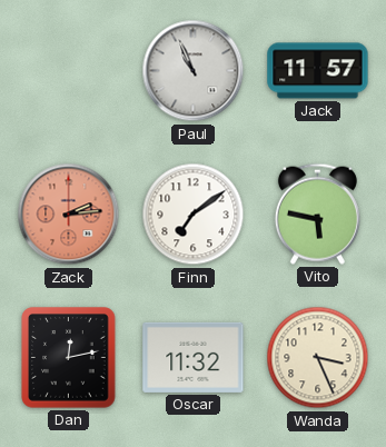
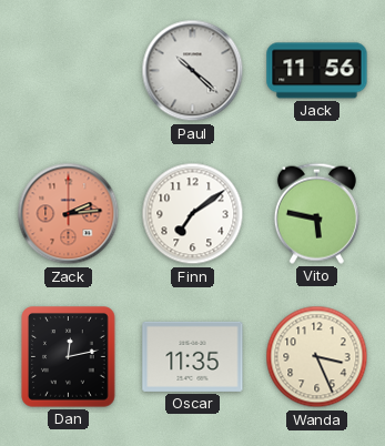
Paul: 10:56 -> 10:22 (193, 71)
Jack: 11:57 -> 11:56 (317, 71)
Oscar: 11:32 -> 11:35 (193, 356)
